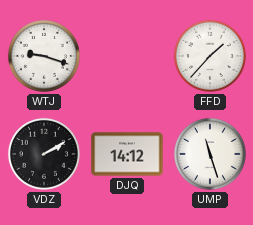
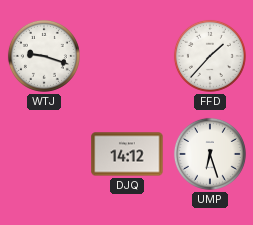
VDZ: 2:10 -> none (44, 154)
UMP: 11:27 -> 6:27 (210, 154)
